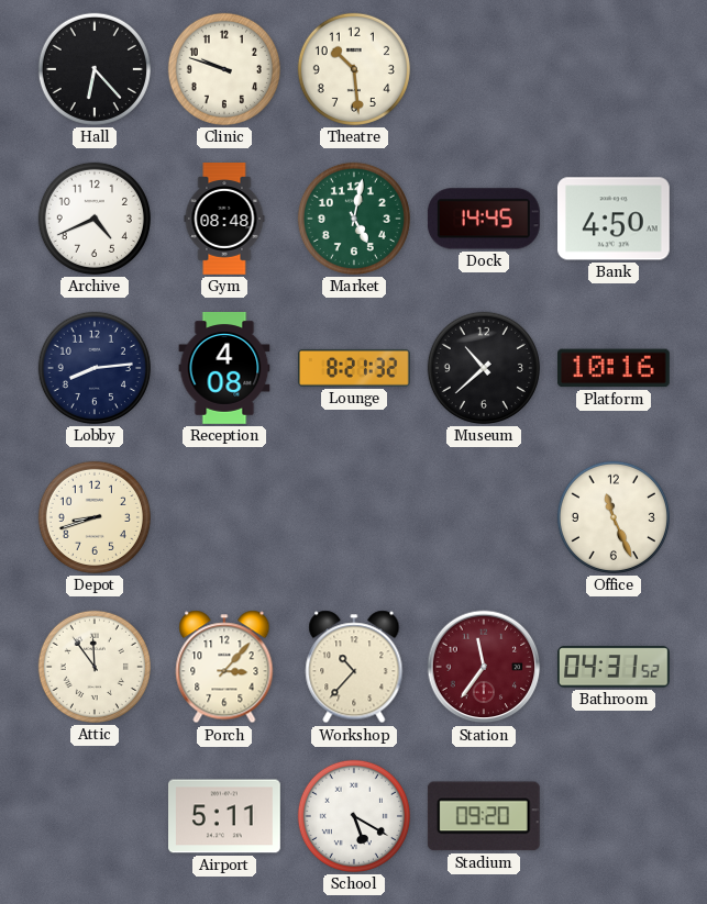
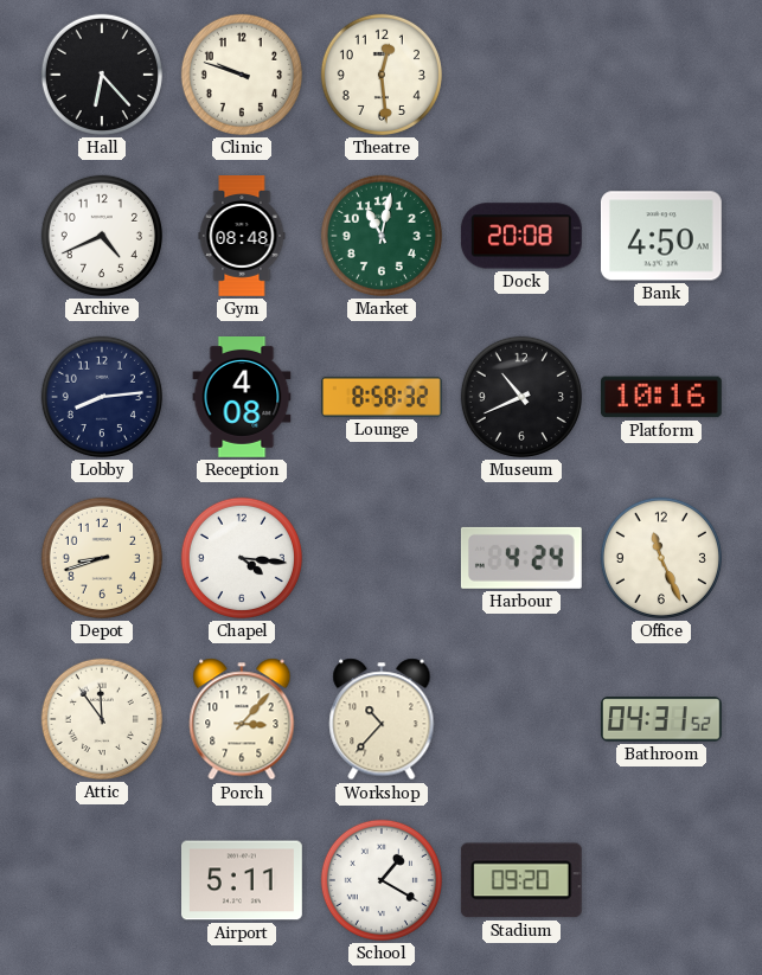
Theatre: 10:29 -> 12:29 (382, 75)
Market: 5:02 -> 11:02 (382, 236)
Dock: 14:45 -> 20:08 (521, 236)
Lounge: 8:21 -> 8:58 (383, 397)
Museum: 10:38 -> 10:41 (521, 397)
Chapel: none -> 4:16 (242, 558)
Harbour: none -> 4:24 (521, 558)
Station: 11:36 -> none (484, 667)
School: 5:20 -> 1:20 (382, 880)
